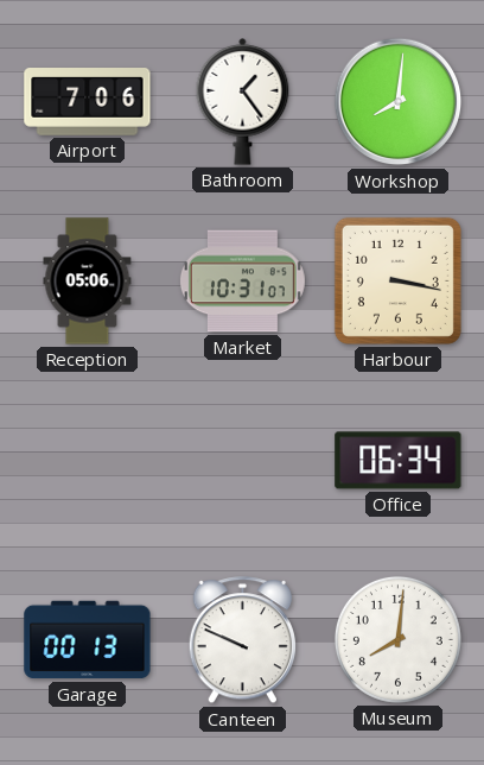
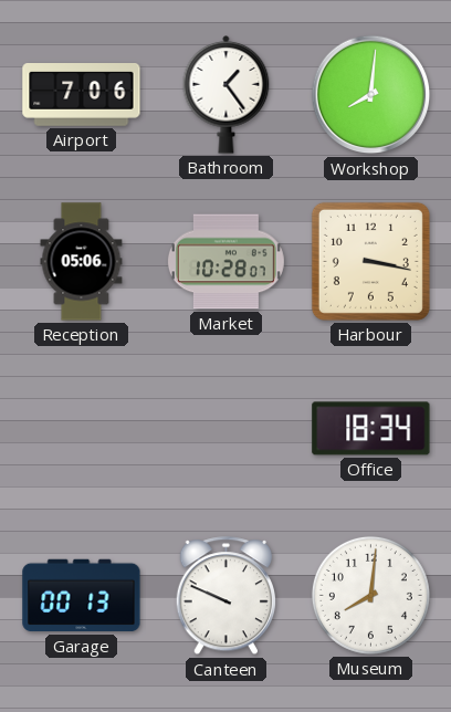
Market: 10:31 -> 10:28 (225, 262)
Office: 06:34 -> 18:34 (371, 429)
